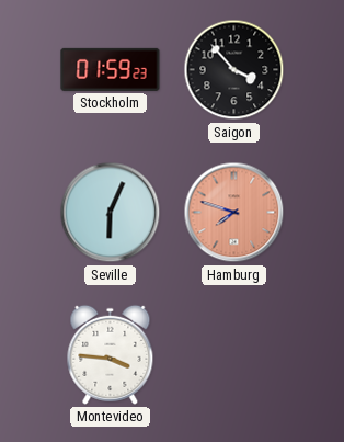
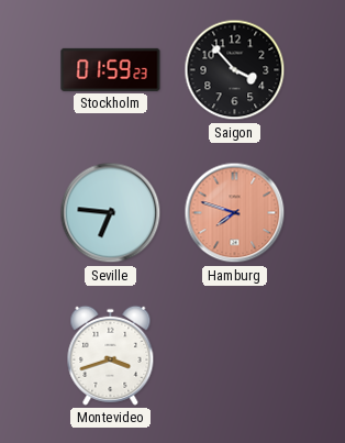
Seville: 6:04 -> 6:46 (111, 213)
Montevideo: 3:46 -> 3:42 (111, 355)
